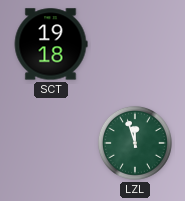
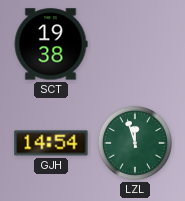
SCT: 19:18 -> 19:38 (51, 44)
GJH: none -> 14:54 (51, 143)
